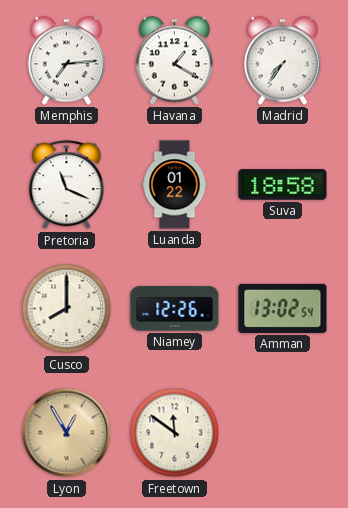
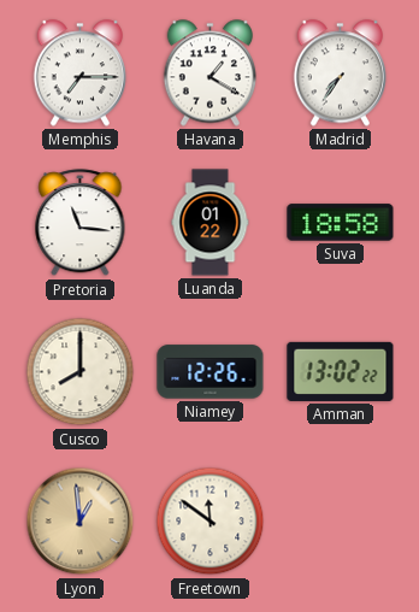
Memphis: 7:14 -> 7:15 (81, 73)
Pretoria: 11:19 -> 11:16 (81, 223)
Amman: 13:02:54 -> 13:02:22 (341, 371)
Lyon: 12:55 -> 12:59 (81, 522)
